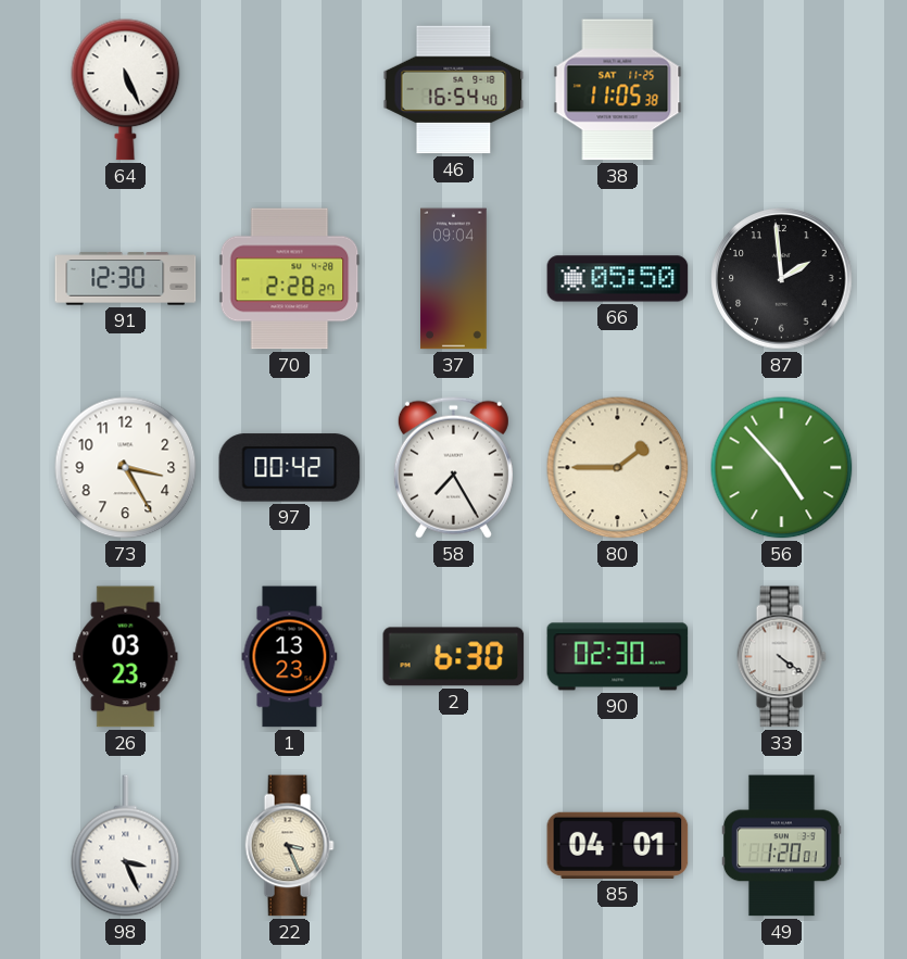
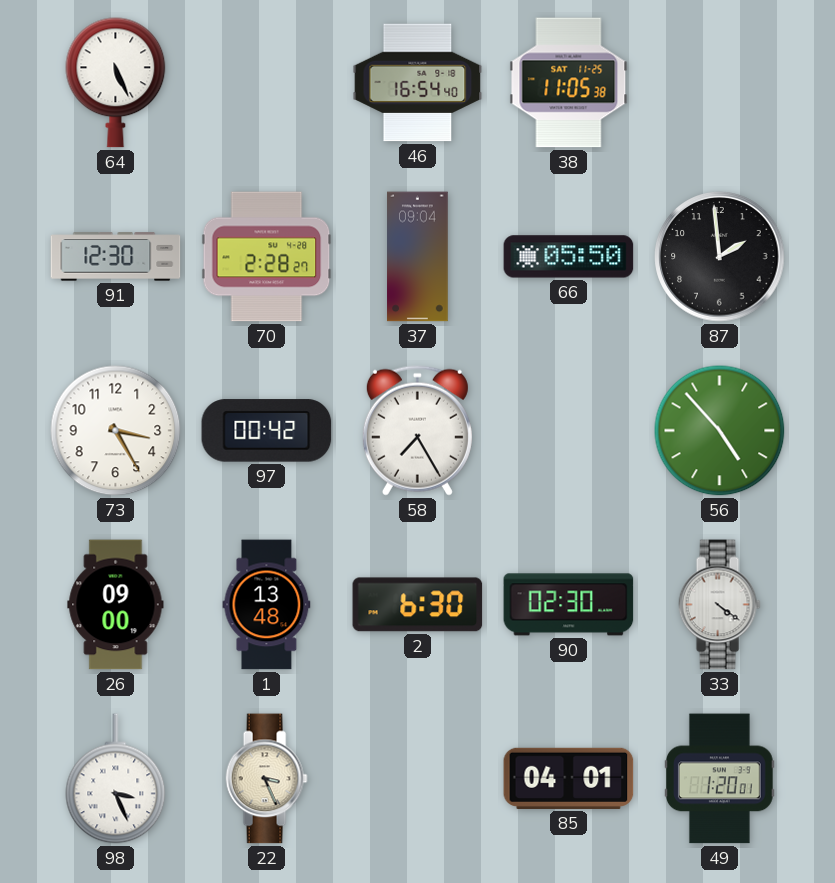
80: 1:45 -> none (618, 468)
26: 03:23 -> 09:00 (116, 605)
1: 13:23 -> 13:48 (267, 605)
